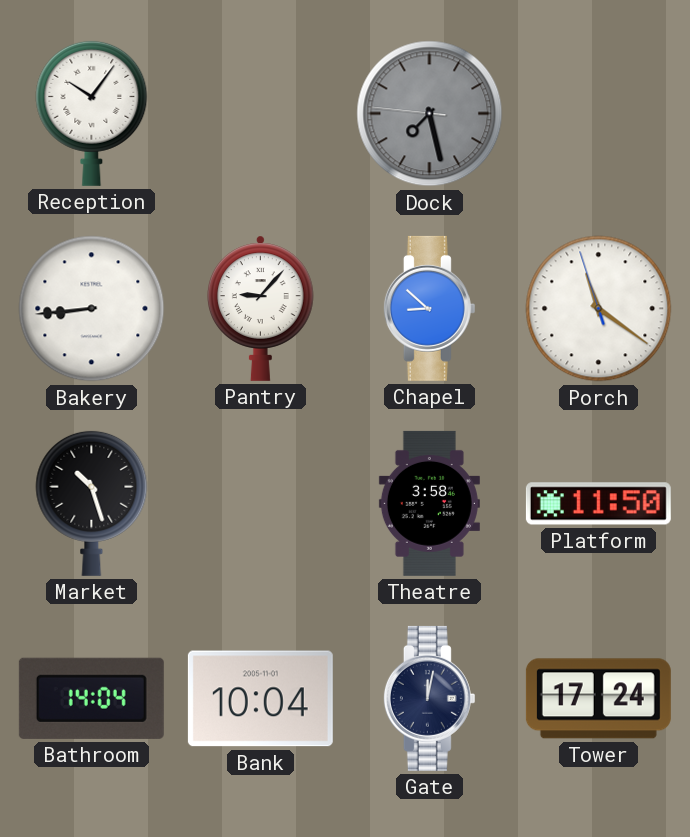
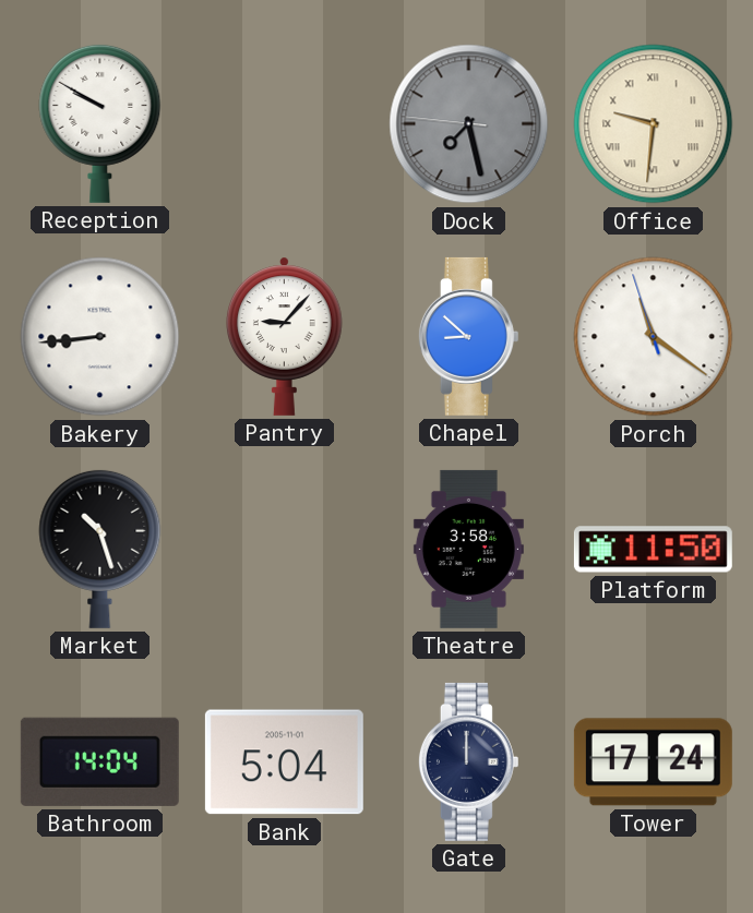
Reception: 10:06 -> 9:50 (100, 123)
Office: none -> 9:31 (654, 124)
Bank: 10:04 -> 5:04 (284, 762)
Gate: 12:02 -> 12:00 (468, 761)
